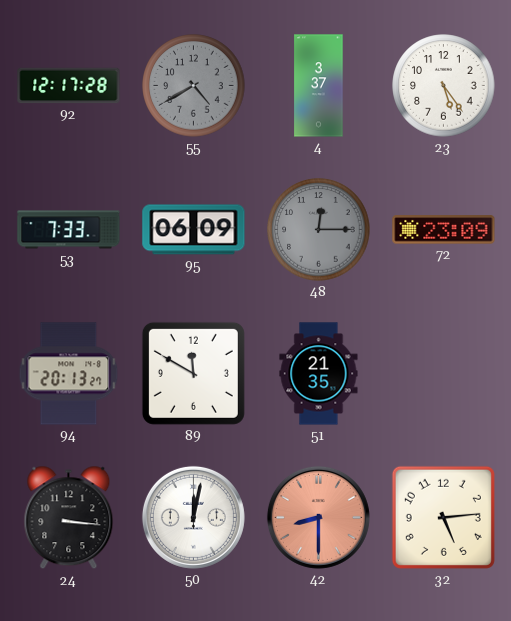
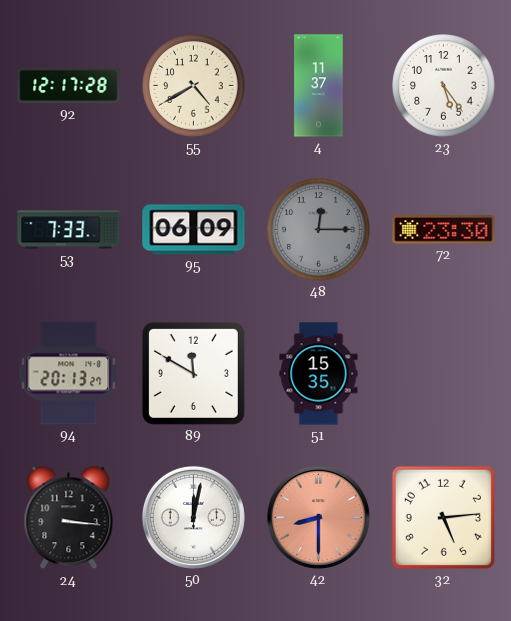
55 dial: grey -> cream (194, 86)
4: 3:37 -> 11:37 (319, 86)
72: 23:09 -> 23:30 (444, 230)
51: 21:35 -> 15:35 (319, 374)
